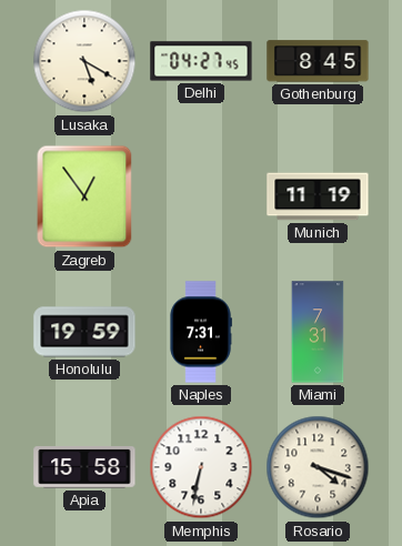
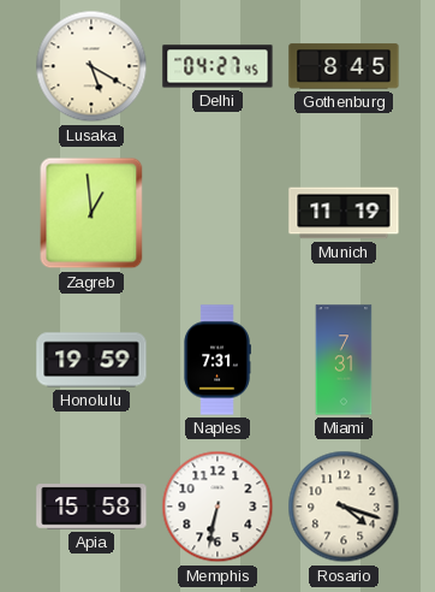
Zagreb: 12:54 -> 12:59 (91, 213)
